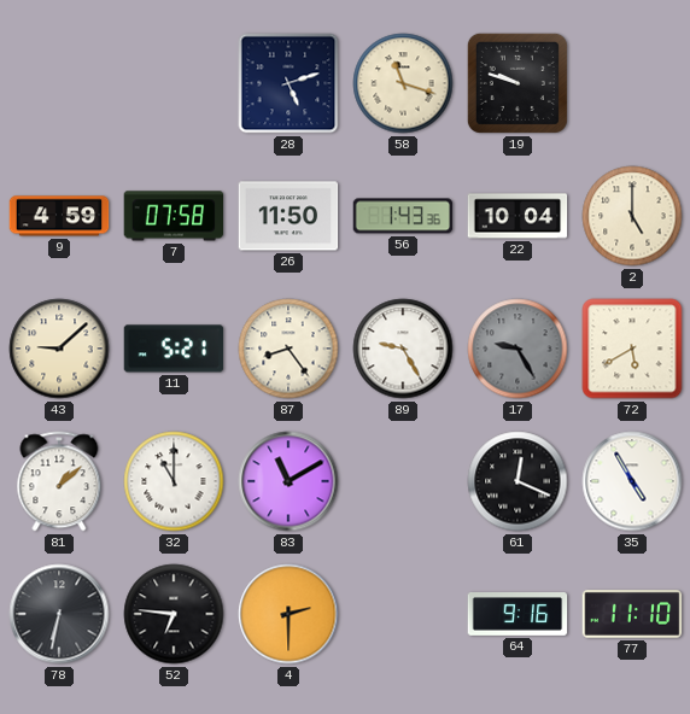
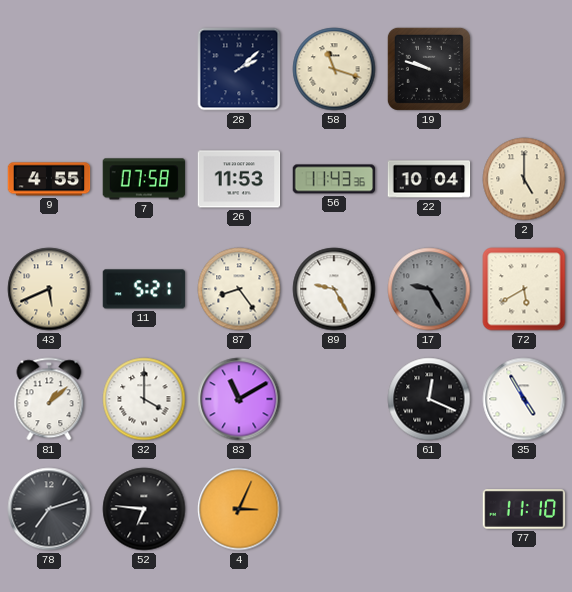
28: 5:12 -> 2:08 (239, 69)
9: 4:59 -> 4:55 (49, 179)
26: 11:50 -> 11:53 (239, 179)
56: 1:43 -> 11:43 (334, 179)
43: 9:08 -> 5:41 (49, 289)
32: 11:00 -> 4:00 (144, 399)
78: 6:32 -> 7:12 (49, 509)
4: 2:30 -> 3:04 (239, 509)
64: 9:16 -> none (517, 615)
